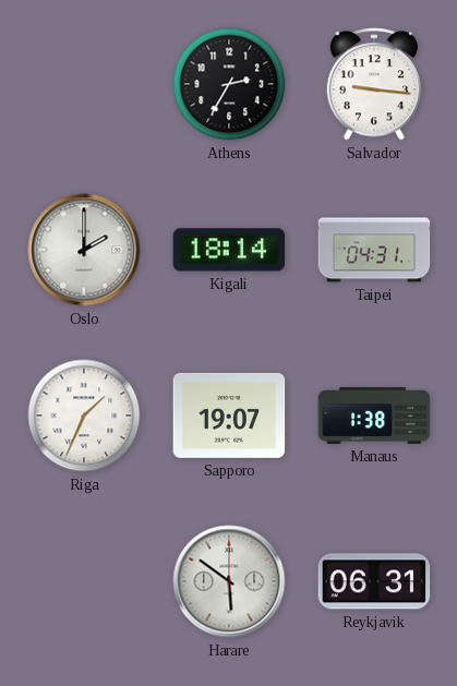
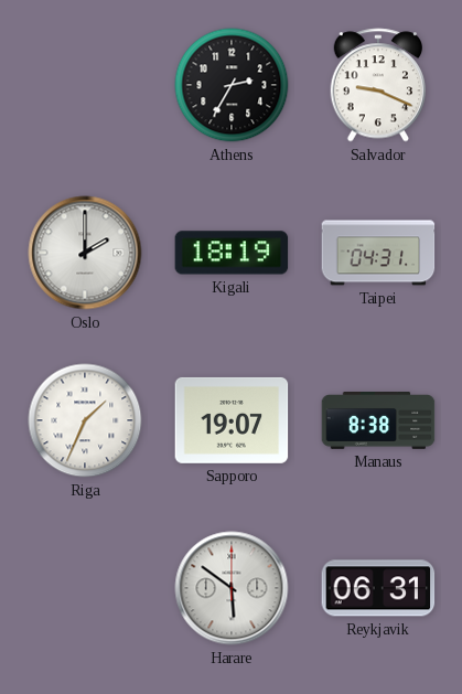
Salvador: 9:16 -> 9:19 (378, 85)
Kigali: 18:14 -> 18:19 (232, 253)
Manaus: 1:38 -> 8:38 (378, 421)
